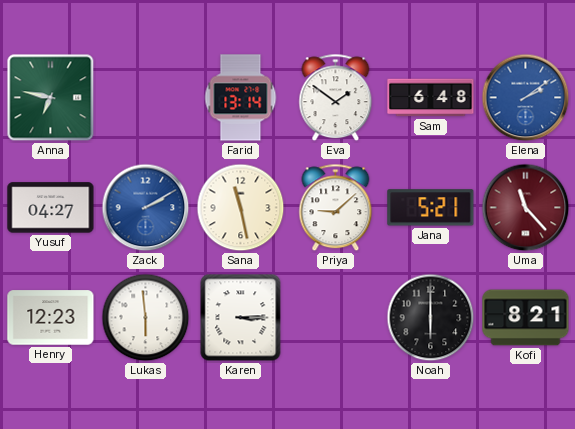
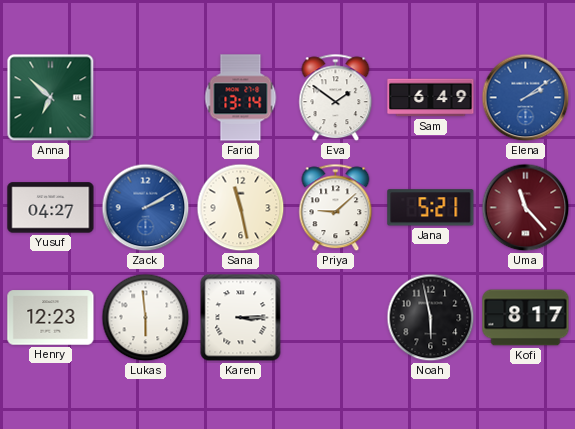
Anna: 6:47 -> 6:52 (51, 98)
Sam: 6:48 -> 6:49 (431, 98)
Noah: 6:00 -> 5:58 (431, 318)
Kofi: 8:21 -> 8:17 (526, 318)
